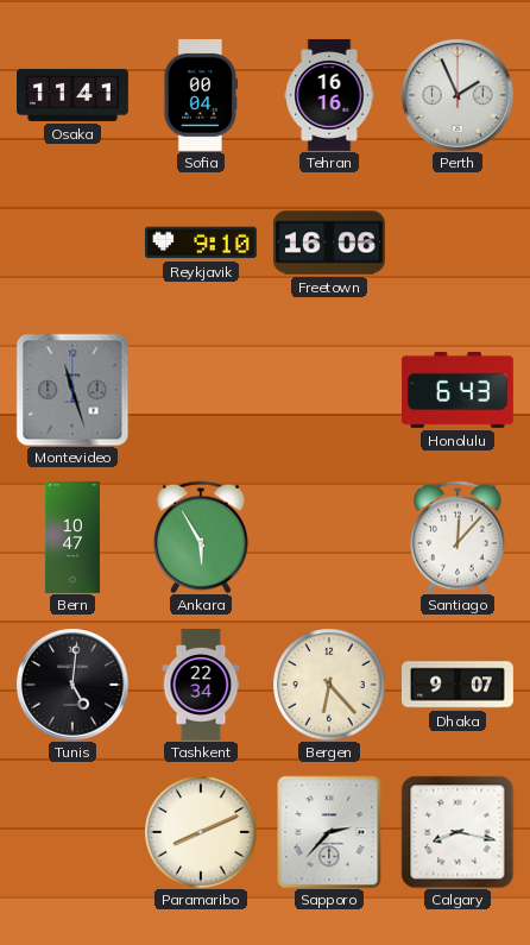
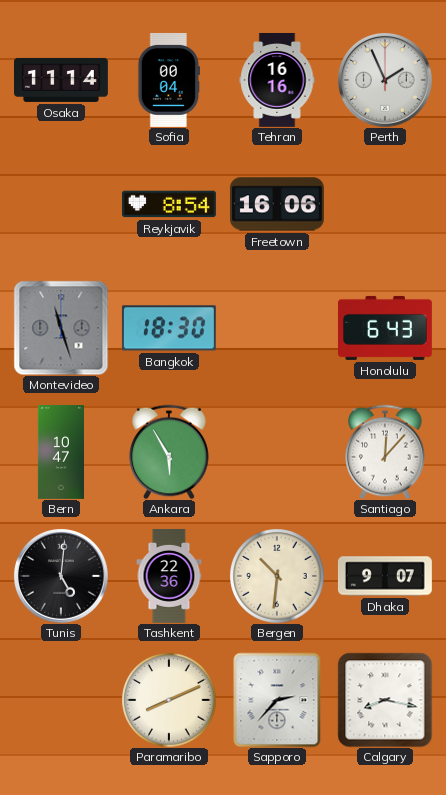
Osaka: 11:41 -> 11:14 (62, 80)
Reykjavik: 9:10 -> 8:54 (169, 204)
Bangkok: none -> 18:30 (169, 328)
Tashkent: 22:34 -> 22:36 (169, 576)
Bergen: 6:23 -> 10:31 (277, 576)
